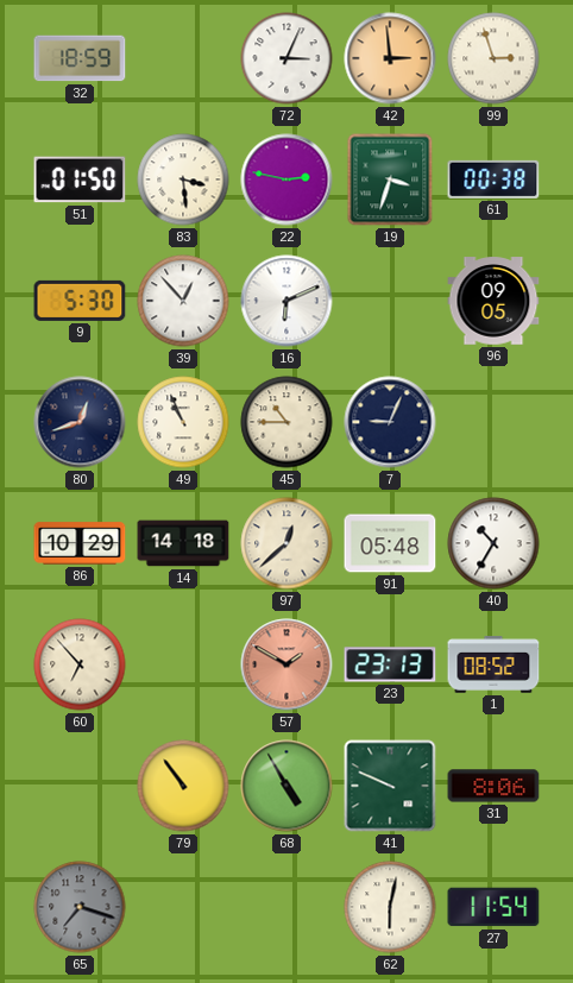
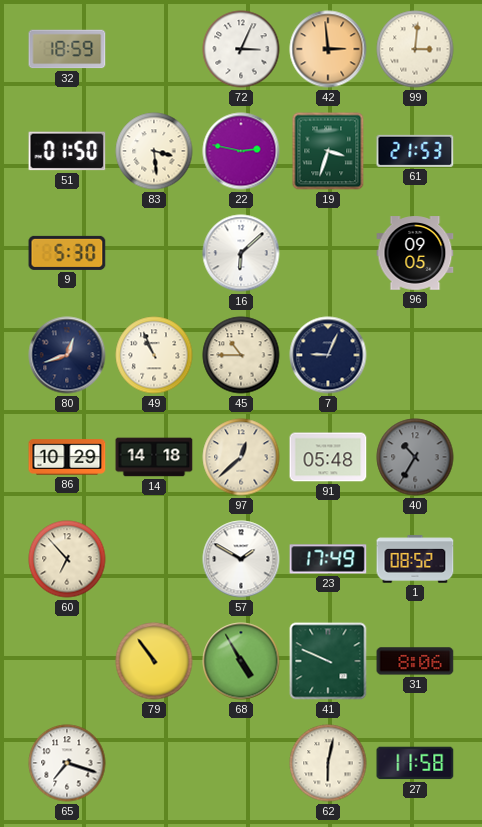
99: 2:57 -> 3:01 (415, 49)
61: 00:38 -> 21:53 (415, 151)
39: 12:53 -> none (183, 301)
16: 6:11 -> 6:08 (241, 253)
40 dial: white -> grey (415, 457)
57 dial: salmon -> white (241, 559)
23: 23:13 -> 17:49 (328, 559)
65 dial: grey -> white (67, 763)
27: 11:54 -> 11:58 (415, 763)
